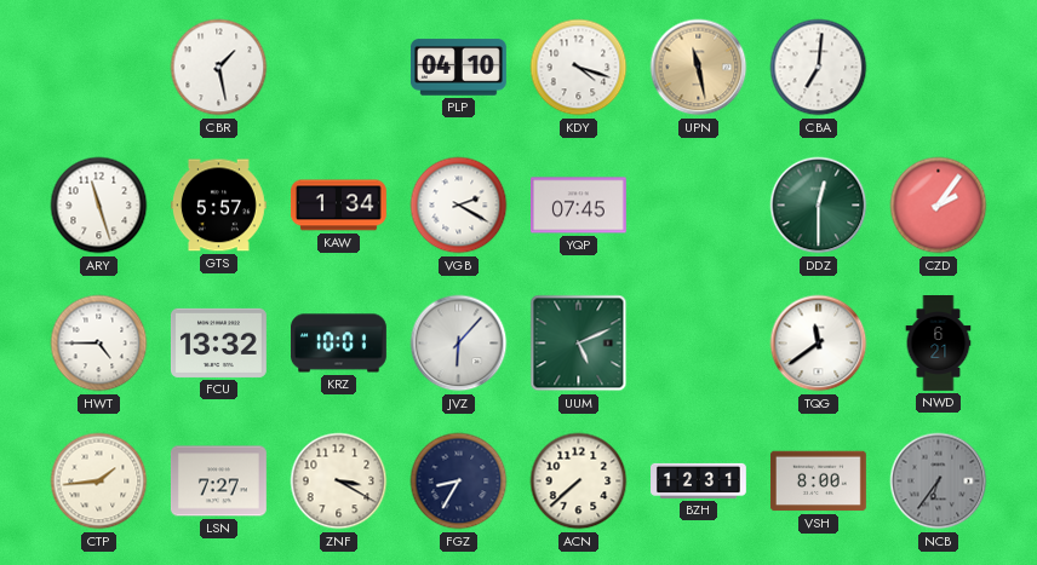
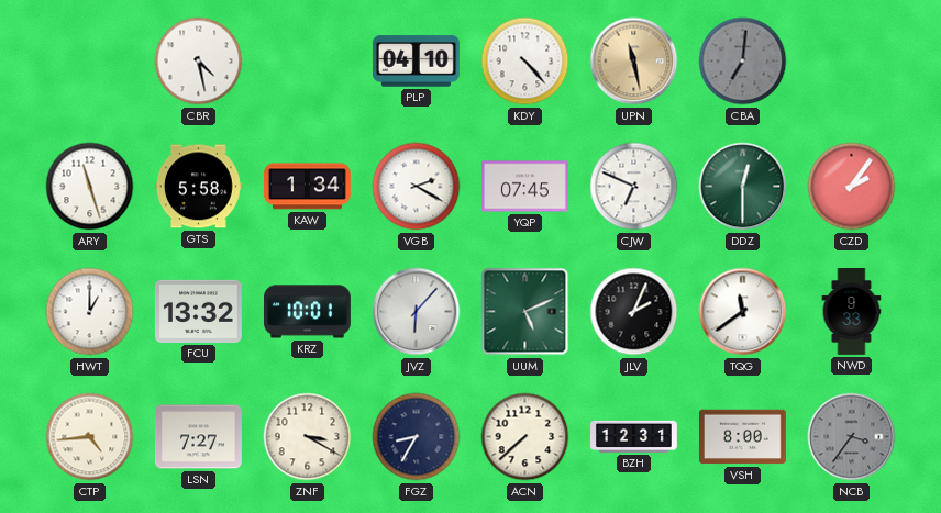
CBR: 1:28 -> 4:28 (199, 62)
KDY: 4:18 -> 4:23 (525, 62)
CBA dial: white -> grey (743, 62)
GTS: 5:57 -> 5:58 (198, 187)
CJW: none -> 6:49 (634, 187)
HWT: 4:45 -> 1:00 (90, 312)
JLV: none -> 2:04 (634, 312)
NWD: 6:21 -> 9:33 (852, 312)
CTP: 1:44 -> 4:44 (90, 437)
NCB: 6:36 -> 3:36 (852, 437)
